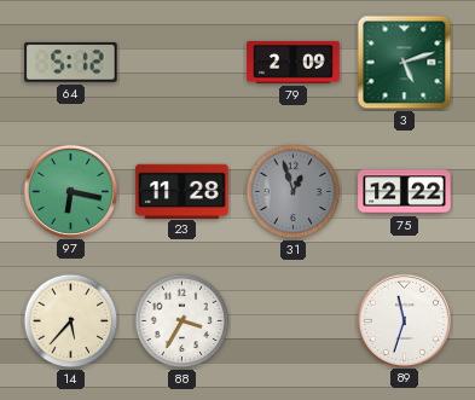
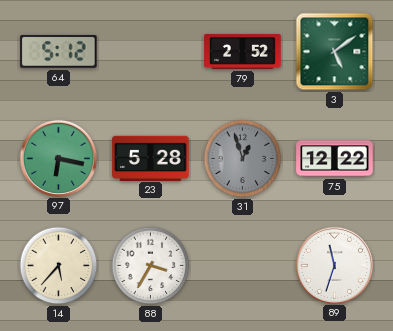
79: 2:09 -> 2:52 (243, 51)
3: 5:12 -> 5:09 (335, 52)
23: 11:28 -> 5:28 (151, 158)
